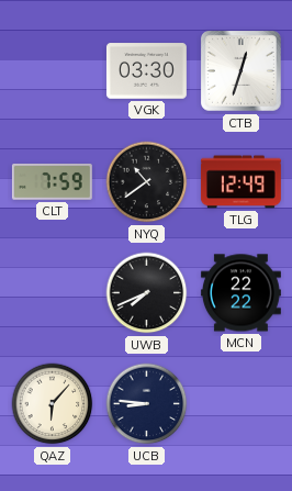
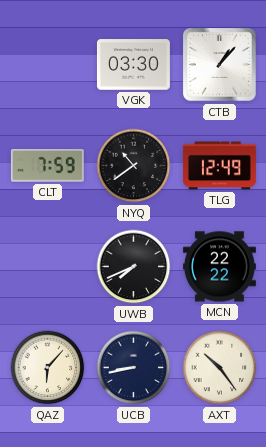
CTB: 12:33 -> 1:07 (220, 65)
UCB: 8:46 -> 8:43 (134, 368)
AXT: none -> 10:24 (220, 368)
